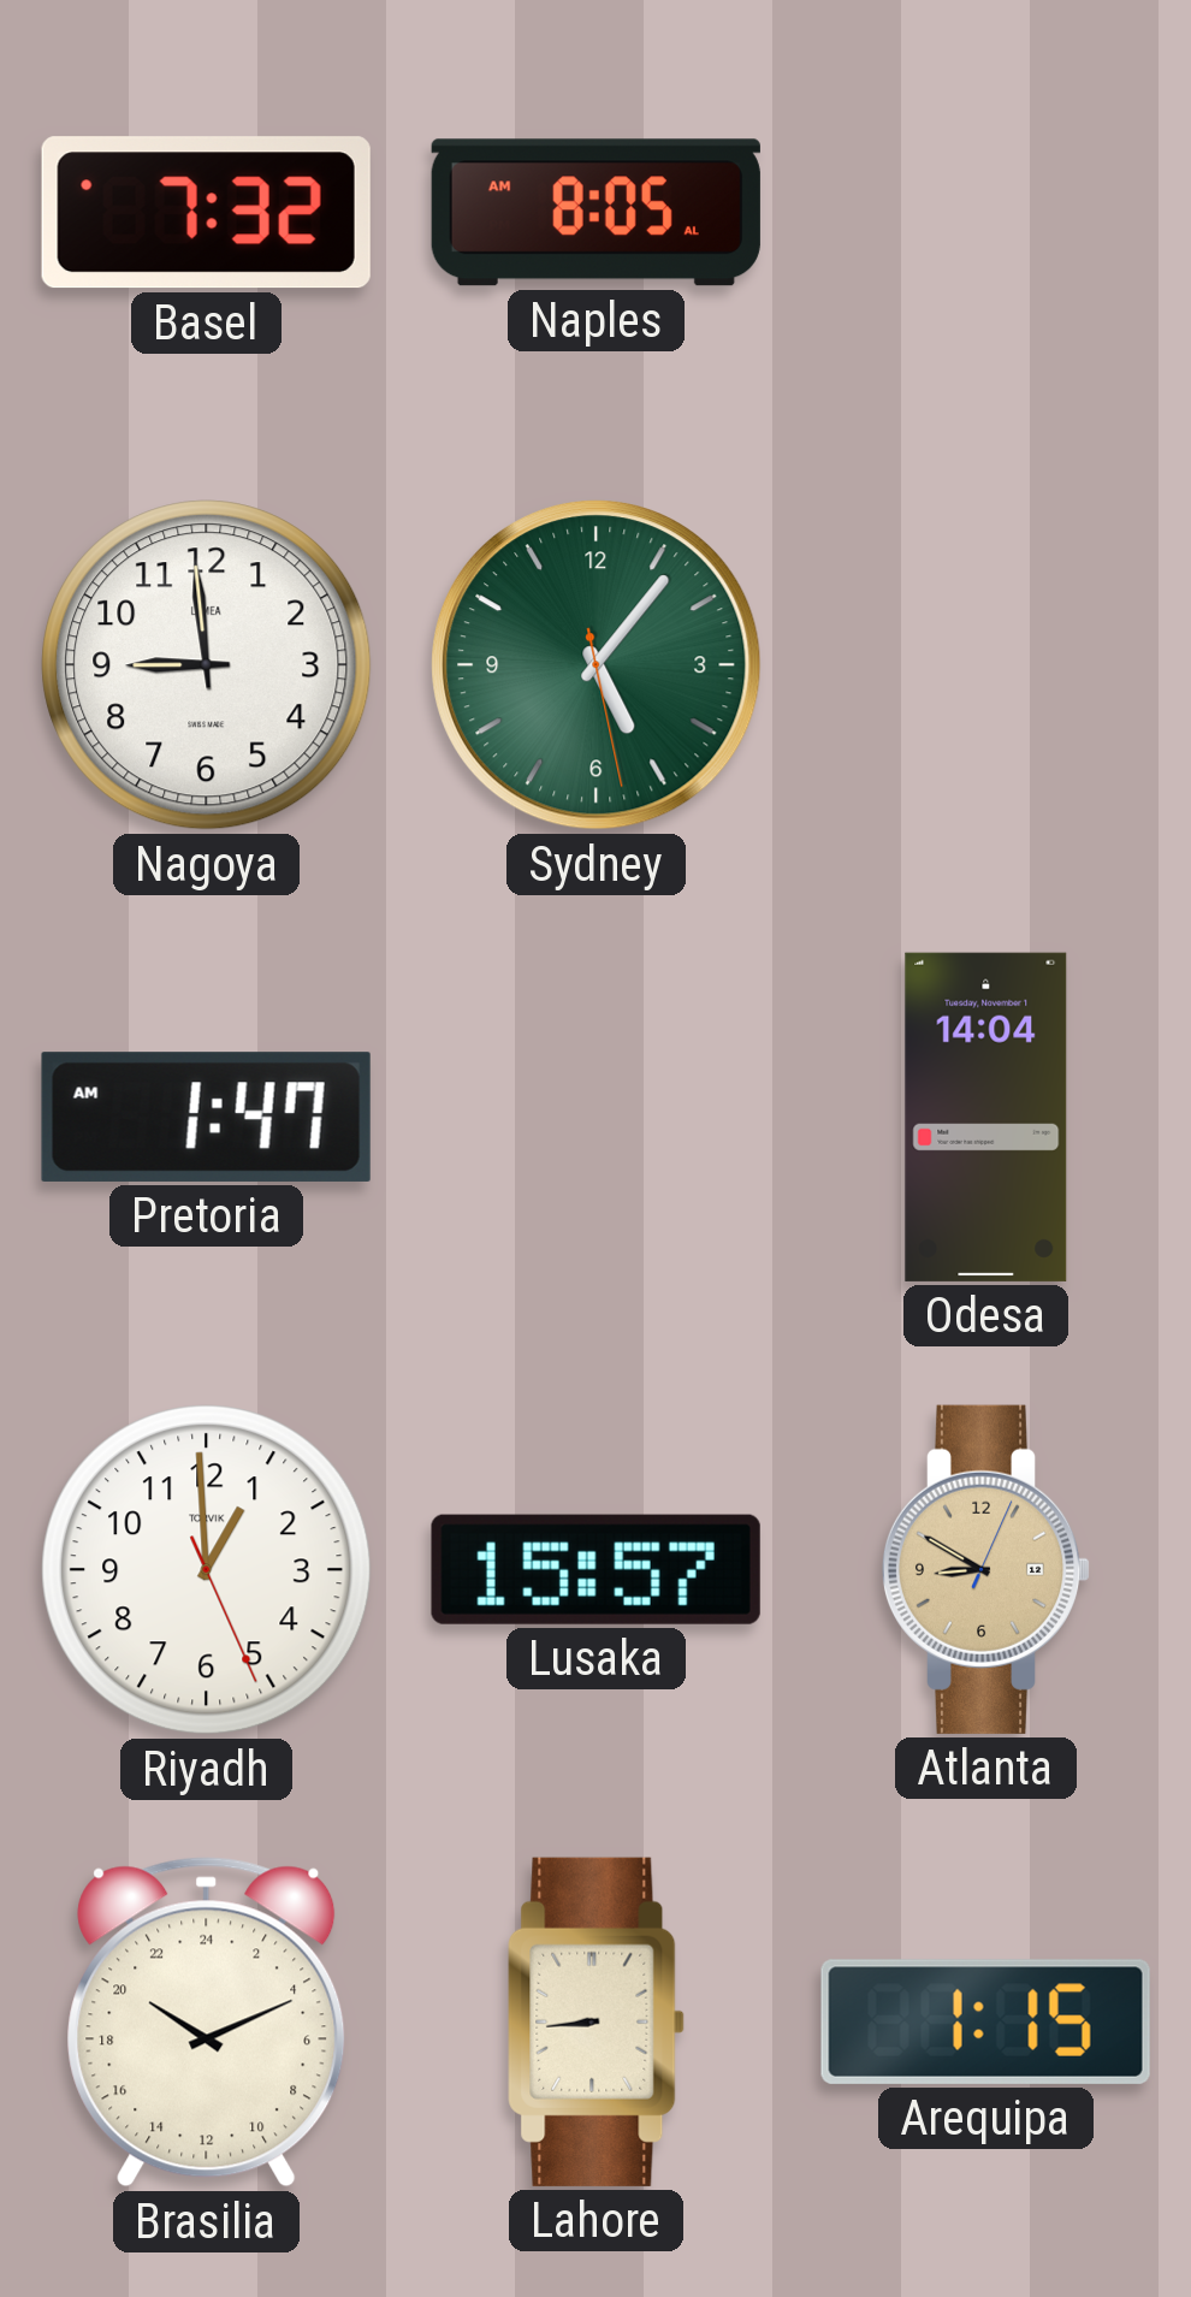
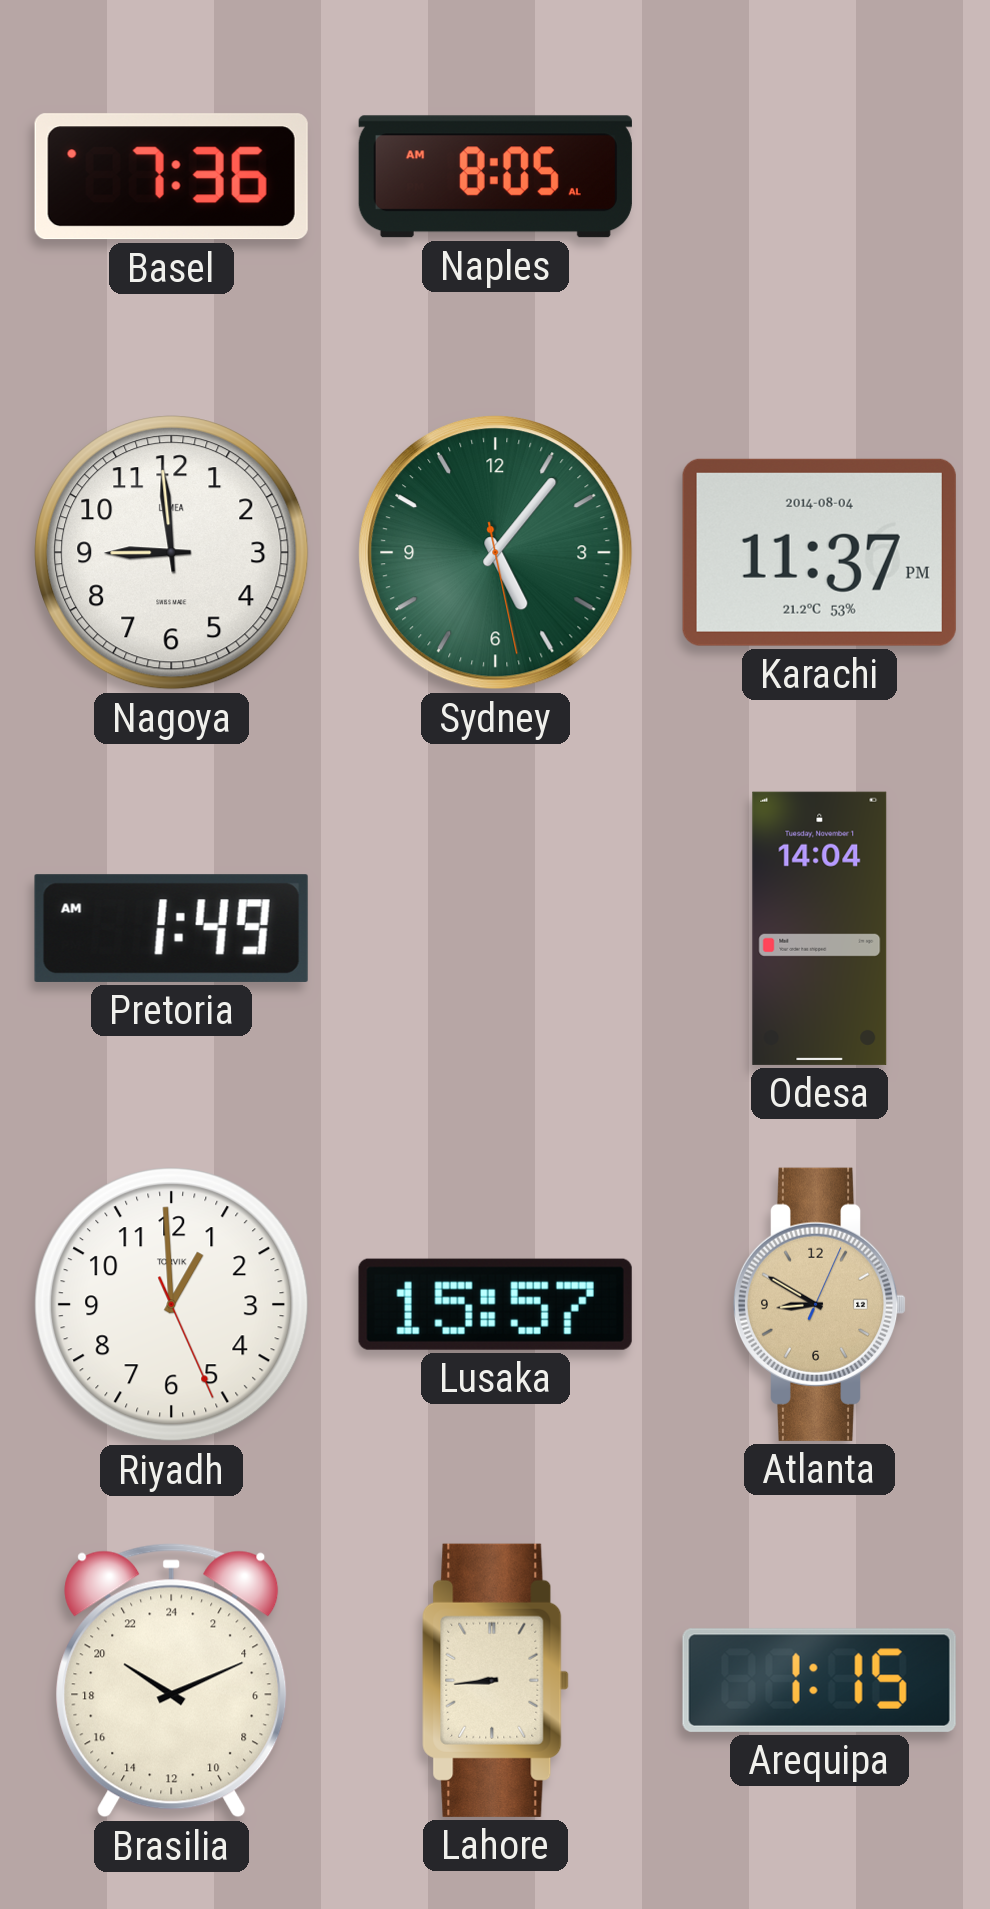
Basel: 7:32 -> 7:36 (171, 177)
Karachi: none -> 11:37 (819, 552)
Pretoria: 1:47 -> 1:49 (171, 928)
